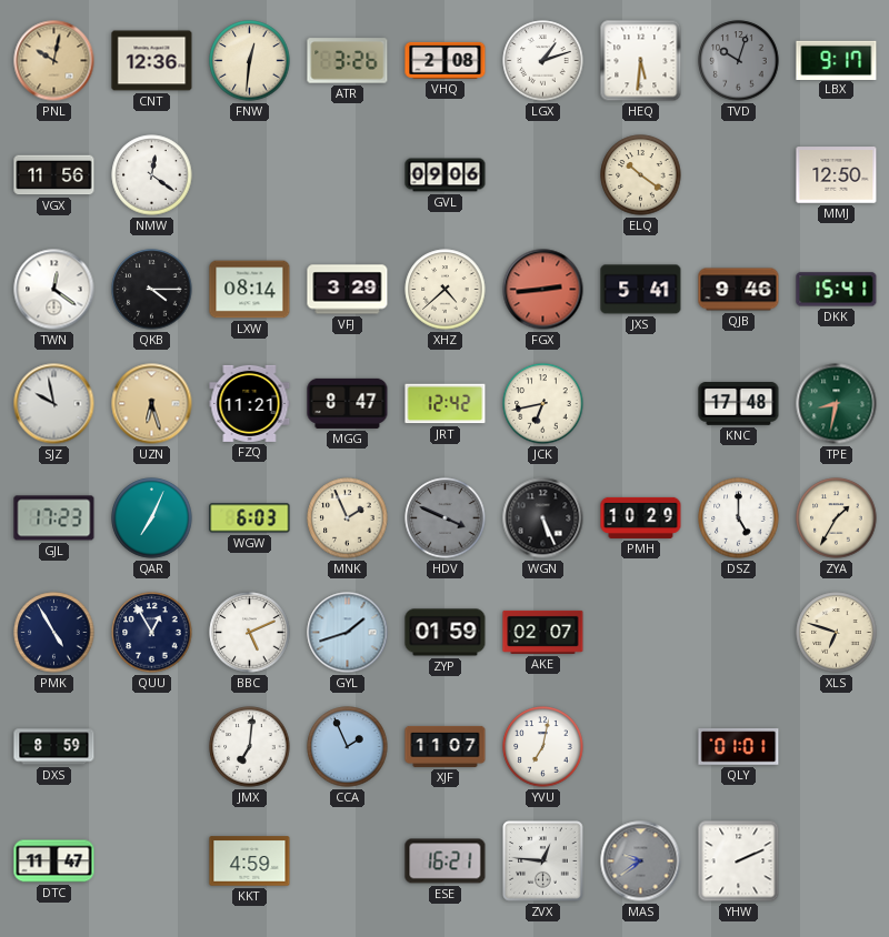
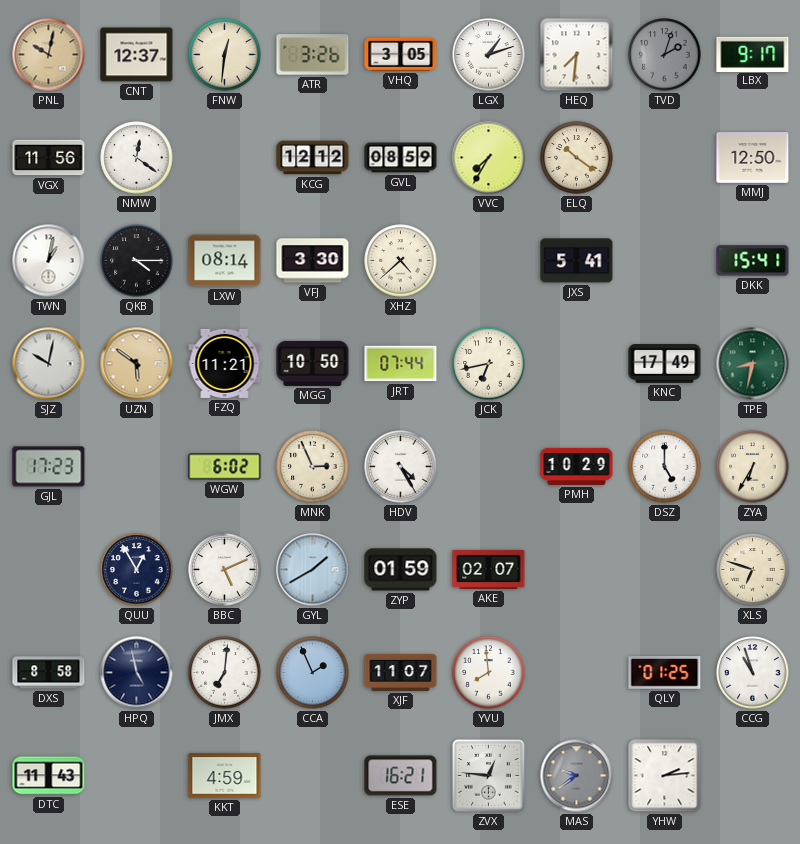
CNT: 12:36 -> 12:37 (137, 55)
VHQ: 2:08 -> 3:05 (401, 54)
HEQ: 5:31 -> 7:31 (577, 55)
TVD: 10:03 -> 2:03 (665, 55)
KCG: none -> 12:12 (313, 158)
GVL: 09:06 -> 08:59 (401, 158)
VVC: none -> 7:35 (489, 158)
TWN: 12:21 -> 1:02 (49, 261)
VFJ: 3:29 -> 3:30 (313, 261)
FGX: 2:44 -> none (543, 290)
QJB: 9:46 -> none (739, 290)
SJZ: 9:58 -> 10:02 (49, 364)
UZN: 6:27 -> 5:51 (137, 364)
MGG: 8:47 -> 10:50 (313, 363)
JRT: 12:42 -> 07:44 (401, 364)
KNC: 17:48 -> 17:49 (665, 364)
QAR: 7:04 -> none (152, 518)
WGW: 6:03 -> 6:02 (225, 467)
MNK: 1:56 -> 2:56 (313, 467)
HDV: 3:49 -> 4:25 (401, 467)
HDV dial: grey -> white (401, 467)
WGN: 5:26 -> none (543, 518)
ZYA: 1:35 -> 6:35 (753, 467)
PMK: 4:55 -> none (54, 633)
GYL: 1:42 -> 1:40 (313, 570)
DXS: 8:59 -> 8:58 (49, 673)
HPQ: none -> 4:58 (137, 673)
YVU: 7:02 -> 7:59 (489, 673)
QLY: 01:01 -> 01:25 (665, 673)
CCG: none -> 10:57 (753, 673)
DTC: 11:47 -> 11:43 (49, 776)
YHW: 2:11 -> 2:14 (665, 776)
